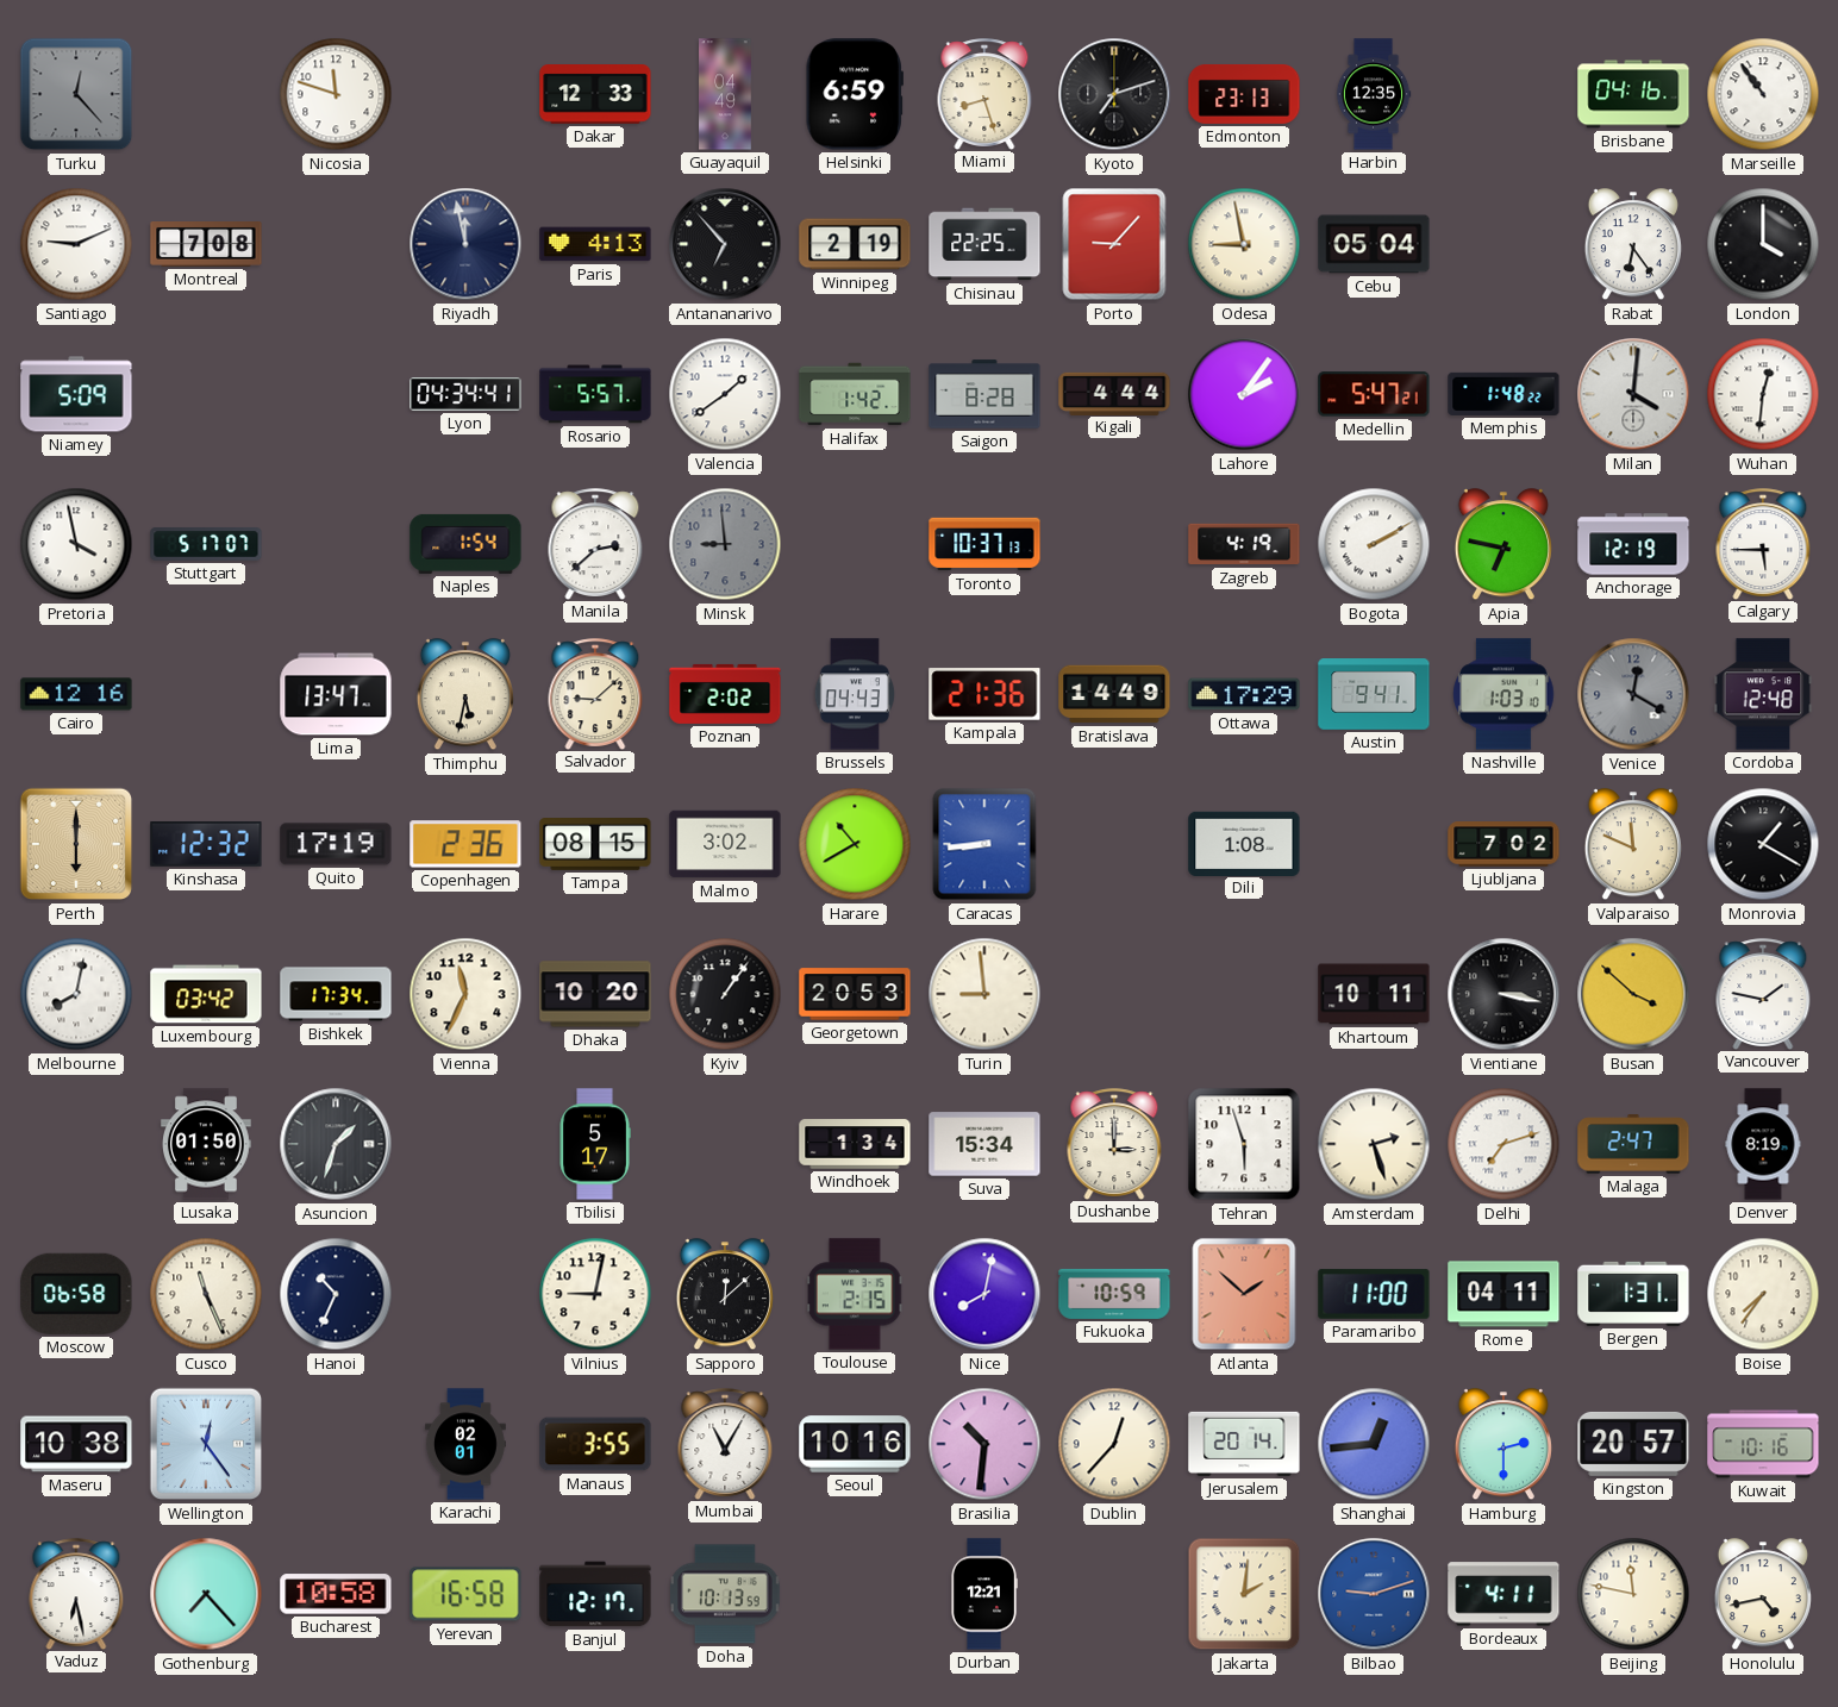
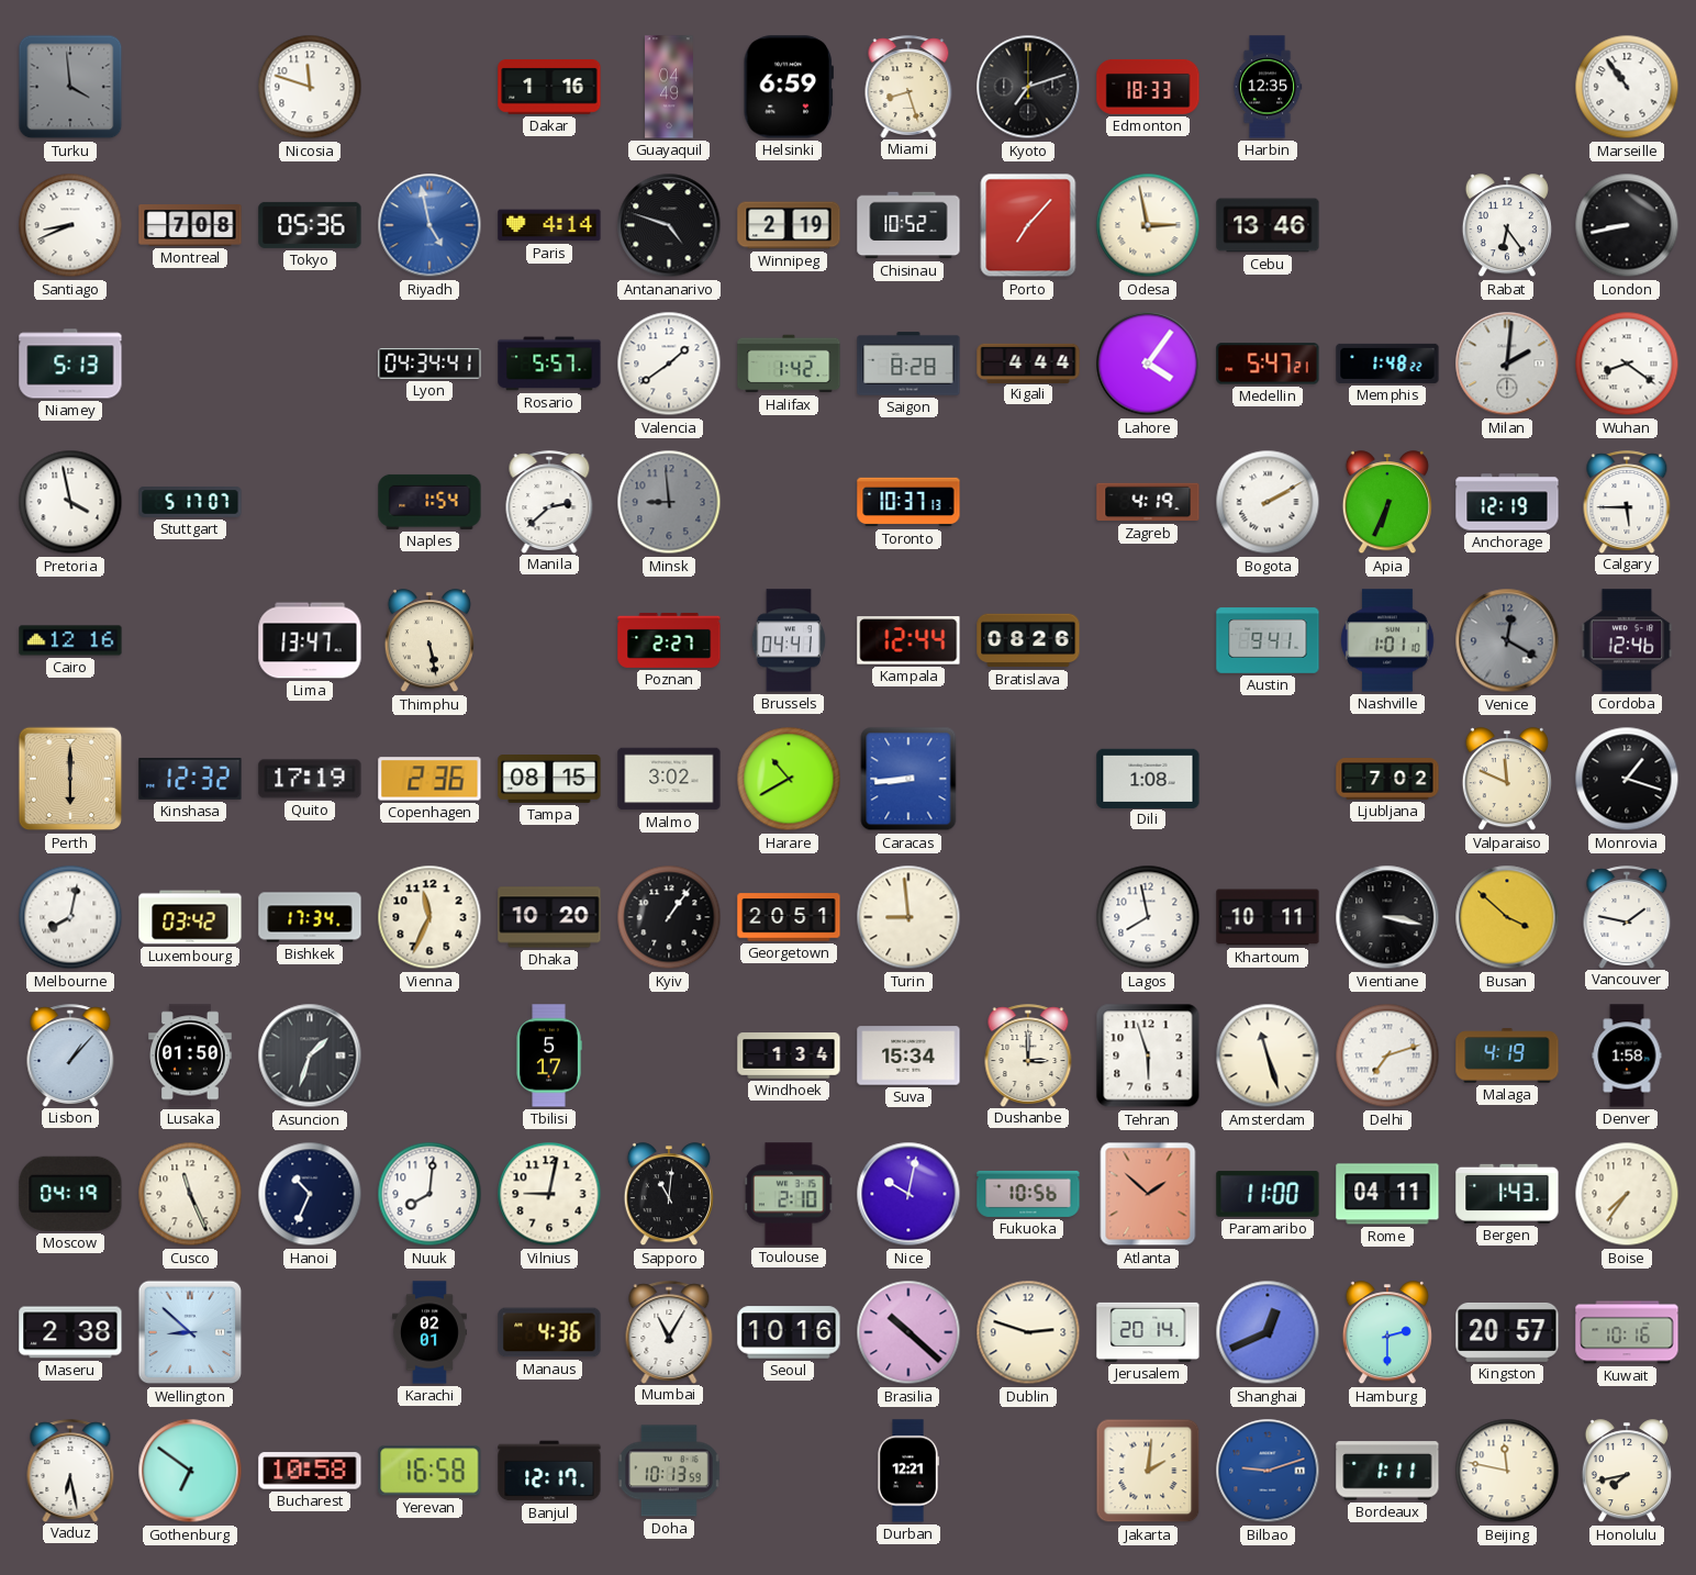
Turku: 12:23 -> 3:59 (70, 87)
Dakar: 12:33 -> 1:16 (549, 88)
Edmonton: 23:13 -> 18:33 (1148, 87)
Brisbane: 04:16 -> none (1633, 94)
Santiago: 9:11 -> 8:41 (70, 225)
Tokyo: none -> 05:36 (310, 225)
Riyadh: 11:58 -> 4:58 (429, 225)
Riyadh dial: navy -> blue (429, 225)
Paris: 4:13 -> 4:14 (549, 225)
Antananarivo: 6:53 -> 4:48 (669, 225)
Chisinau: 22:25 -> 10:52 (908, 225)
Porto: 9:07 -> 7:07 (1028, 225)
Odesa: 8:58 -> 2:58 (1148, 225)
Cebu: 05:04 -> 13:46 (1268, 225)
London: 4:00 -> 8:43 (1627, 225)
Niamey: 5:09 -> 5:13 (70, 364)
Lahore: 2:06 -> 4:06 (1148, 364)
Milan: 4:01 -> 2:01 (1507, 364)
Wuhan: 12:31 -> 8:21 (1627, 364)
Apia: 6:47 -> 6:34 (1387, 503)
Thimphu: 5:32 -> 5:28 (429, 641)
Salvador: 9:08 -> none (595, 694)
Poznan: 2:02 -> 2:27 (669, 640)
Brussels: 04:43 -> 04:41 (789, 640)
Kampala: 21:36 -> 12:44 (908, 640)
Bratislava: 14:49 -> 08:26 (1028, 640)
Ottawa: 17:29 -> none (1244, 694)
Nashville: 1:03 -> 1:01 (1387, 640)
Cordoba: 12:48 -> 12:46 (1627, 640)
Monrovia: 1:20 -> 1:18 (1627, 779)
Georgetown: 20:53 -> 20:51 (789, 917)
Lagos: none -> 7:58 (1148, 917)
Lisbon: none -> 1:07 (70, 1055)
Amsterdam: 2:27 -> 11:27 (1268, 1055)
Malaga: 2:47 -> 4:19 (1507, 1055)
Denver: 8:19 -> 1:58 (1627, 1055)
Moscow: 06:58 -> 04:19 (70, 1194)
Nuuk: none -> 8:01 (429, 1194)
Sapporo: 12:08 -> 11:01 (669, 1195)
Toulouse: 2:15 -> 2:10 (790, 1194)
Nice: 8:02 -> 10:02 (908, 1194)
Fukuoka: 10:59 -> 10:56 (1028, 1194)
Bergen: 1:31 -> 1:43 (1507, 1194)
Maseru: 10:38 -> 2:38 (70, 1332)
Wellington: 12:24 -> 8:52 (190, 1332)
Manaus: 3:55 -> 4:36 (549, 1332)
Brasilia: 10:31 -> 10:22 (908, 1332)
Dublin: 12:37 -> 2:48 (1028, 1332)
Shanghai: 12:44 -> 12:41 (1268, 1332)
Gothenburg: 7:23 -> 6:51 (190, 1471)
Bordeaux: 4:11 -> 1:11 (1387, 1471)
Honolulu: 4:43 -> 7:43 (1627, 1472)
